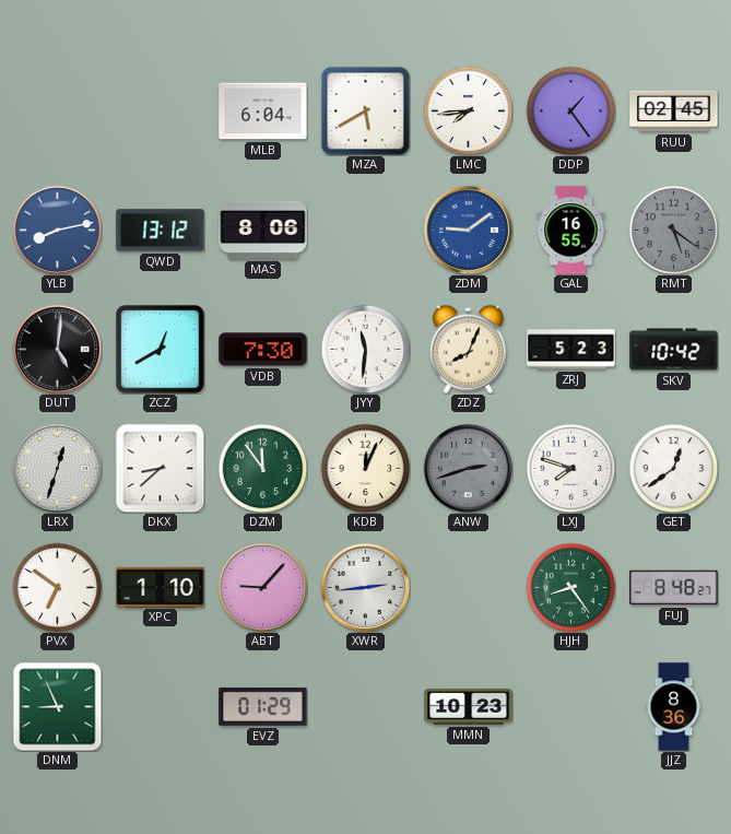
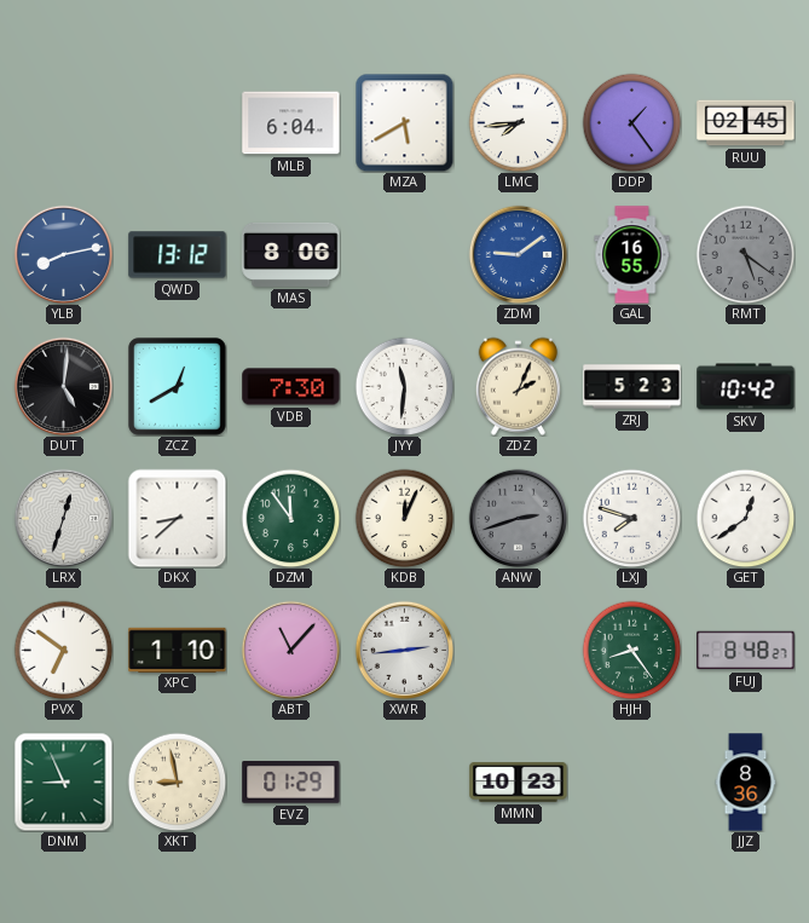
ZDZ: 8:04 -> 2:04 (518, 386)
ABT: 9:07 -> 11:07 (290, 650)
XKT: none -> 8:58 (177, 781)
